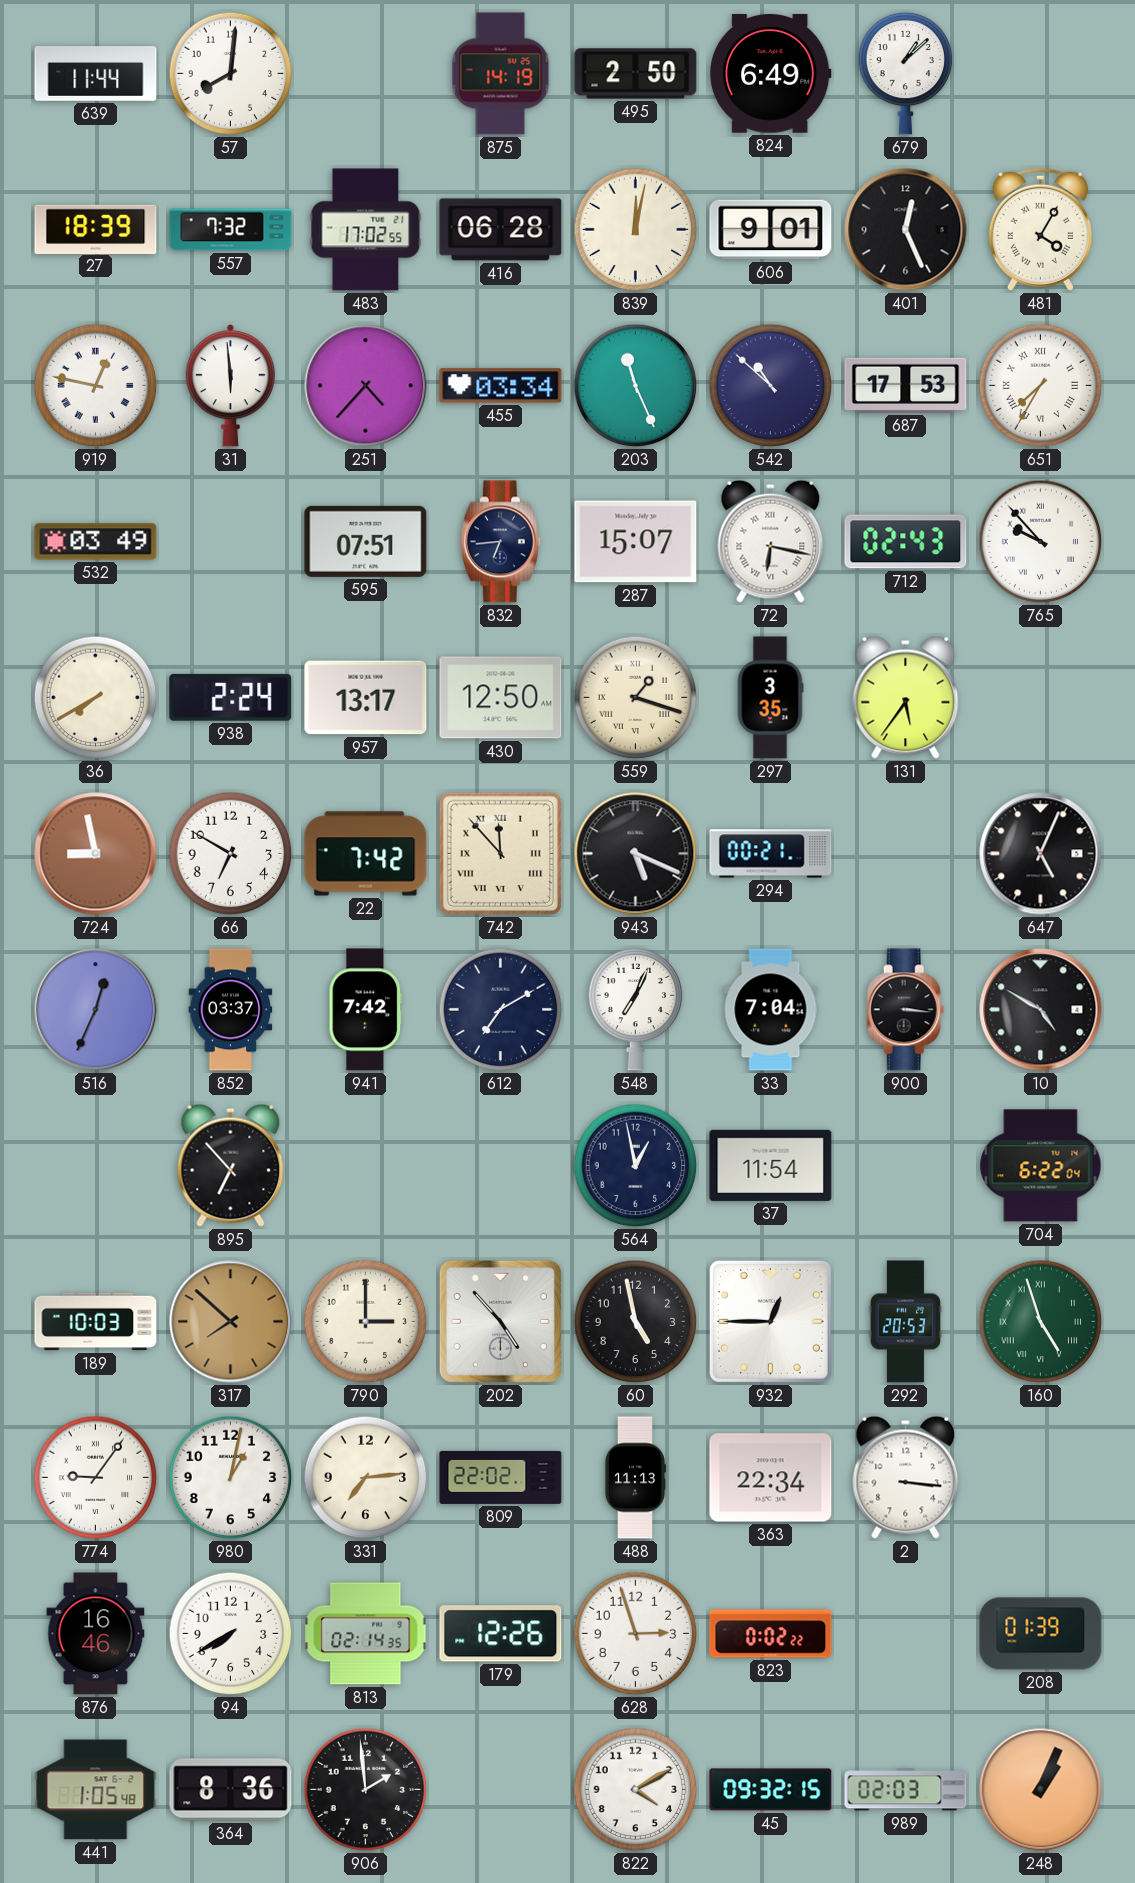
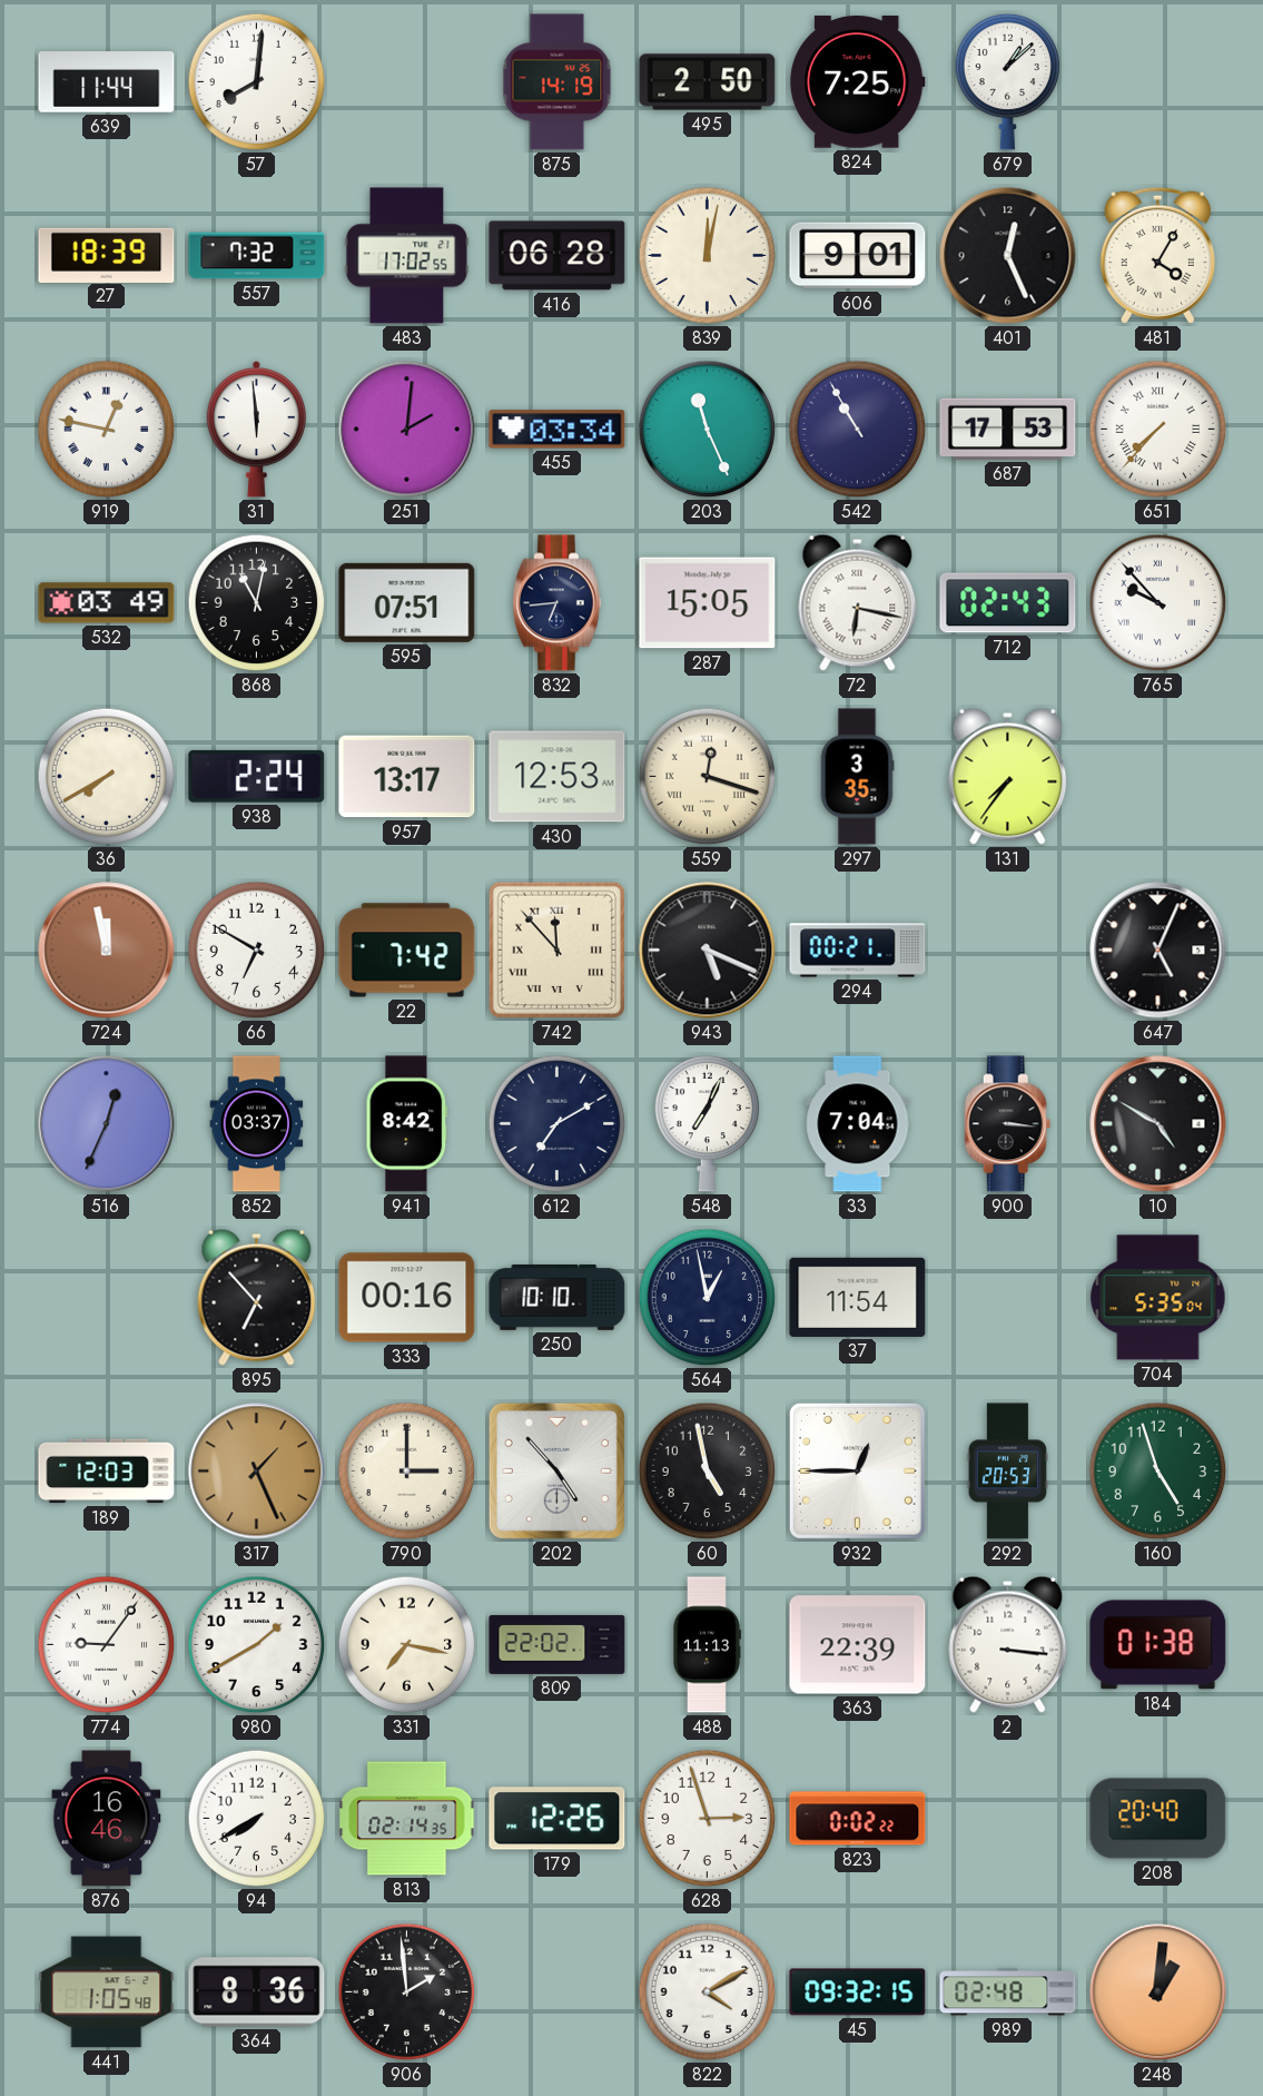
824: 6:49 -> 7:25 (857, 82)
251: 4:37 -> 2:01 (407, 430)
542: 10:52 -> 10:55 (858, 430)
651: 7:35 -> 7:37 (1158, 430)
868: none -> 11:02 (257, 603)
287: 15:07 -> 15:05 (708, 603)
430: 12:50 -> 12:53 (558, 777)
559: 1:18 -> 12:18 (708, 777)
131: 5:36 -> 7:36 (1008, 776)
724: 8:58 -> 11:58 (107, 951)
941: 7:42 -> 8:42 (407, 1124)
333: none -> 00:16 (407, 1298)
250: none -> 10:10 (558, 1298)
704: 6:22 -> 5:35 (1158, 1298)
189: 10:03 -> 12:03 (107, 1472)
317: 7:52 -> 1:26 (257, 1472)
160 numerals: Roman -> Arabic (1158, 1472)
980: 1:02 -> 1:40 (257, 1645)
331: 7:14 -> 7:17 (407, 1645)
363: 22:34 -> 22:39 (858, 1645)
184: none -> 01:38 (1158, 1645)
208: 01:39 -> 20:40 (1158, 1819)
989: 02:03 -> 02:48 (1008, 1992)
248: 1:04 -> 1:01 (1158, 1992)
